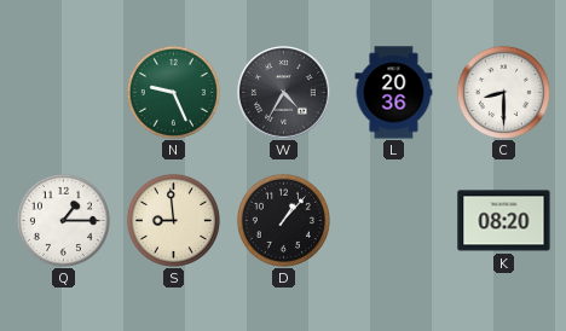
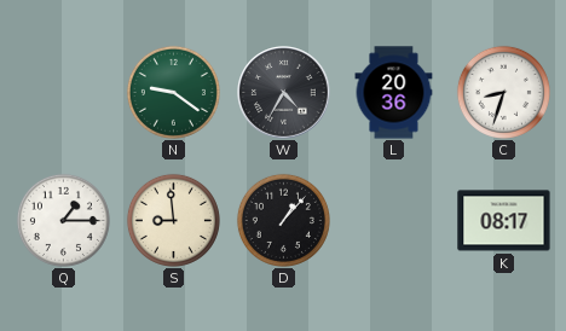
N: 9:26 -> 9:21 (173, 92)
C: 8:30 -> 8:33 (503, 92)
K: 08:20 -> 08:17 (504, 221)
